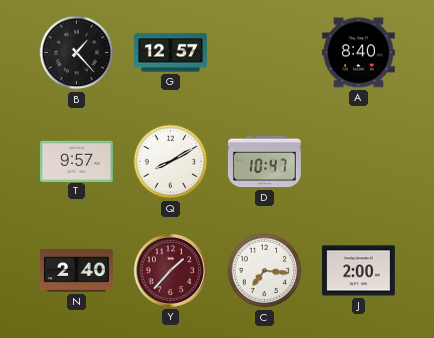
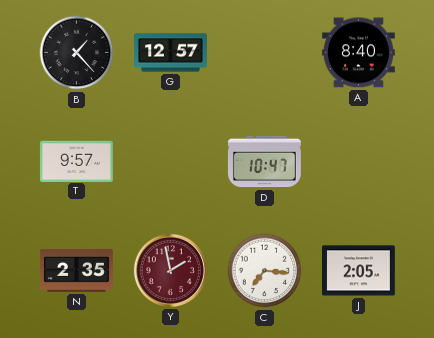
Q: 8:10 -> none (171, 162)
N: 2:40 -> 2:35 (76, 270)
Y: 1:37 -> 1:58 (170, 270)
J: 2:00 -> 2:05 (358, 271)
